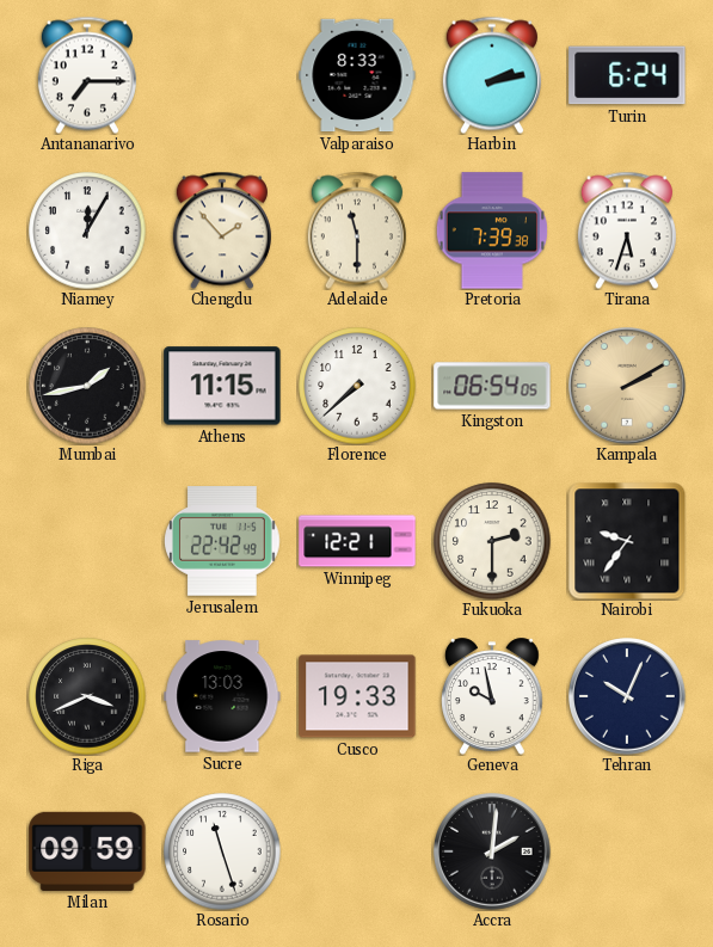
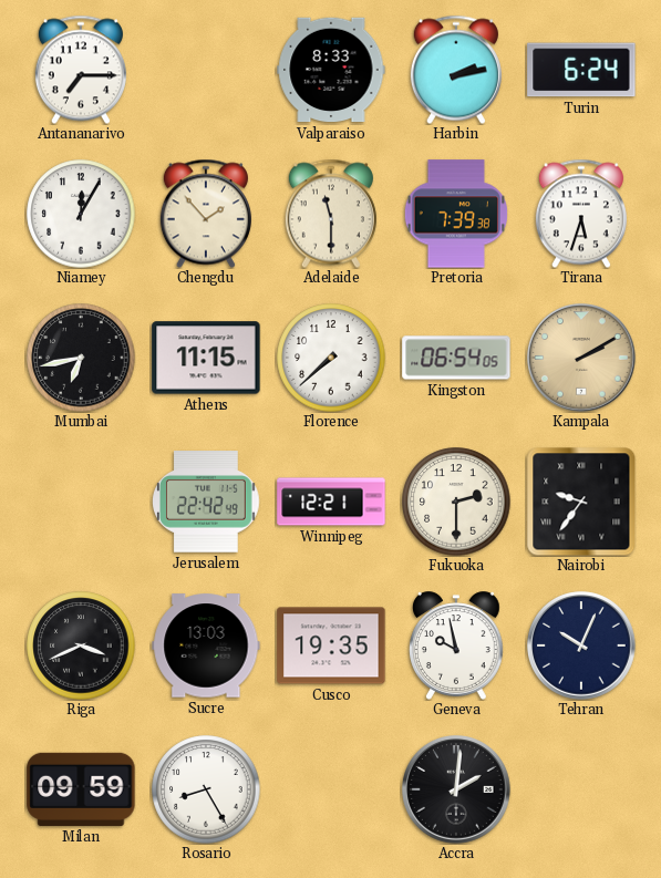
Mumbai: 1:43 -> 6:43 (81, 358)
Cusco: 19:33 -> 19:35 (331, 645)
Rosario: 11:27 -> 8:25 (206, 789)
